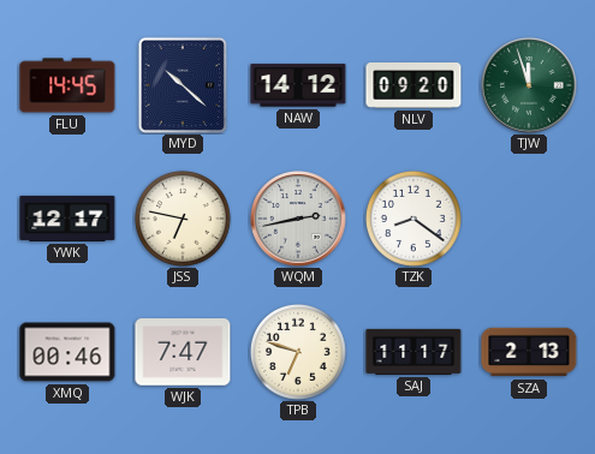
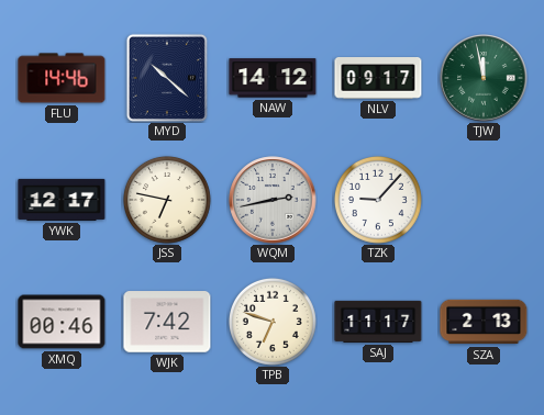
FLU: 14:45 -> 14:46 (62, 78)
NLV: 09:20 -> 09:17 (378, 79)
TJW: 11:57 -> 11:58 (484, 78)
TZK: 8:21 -> 9:07 (378, 200)
WJK: 7:47 -> 7:42 (167, 322)
